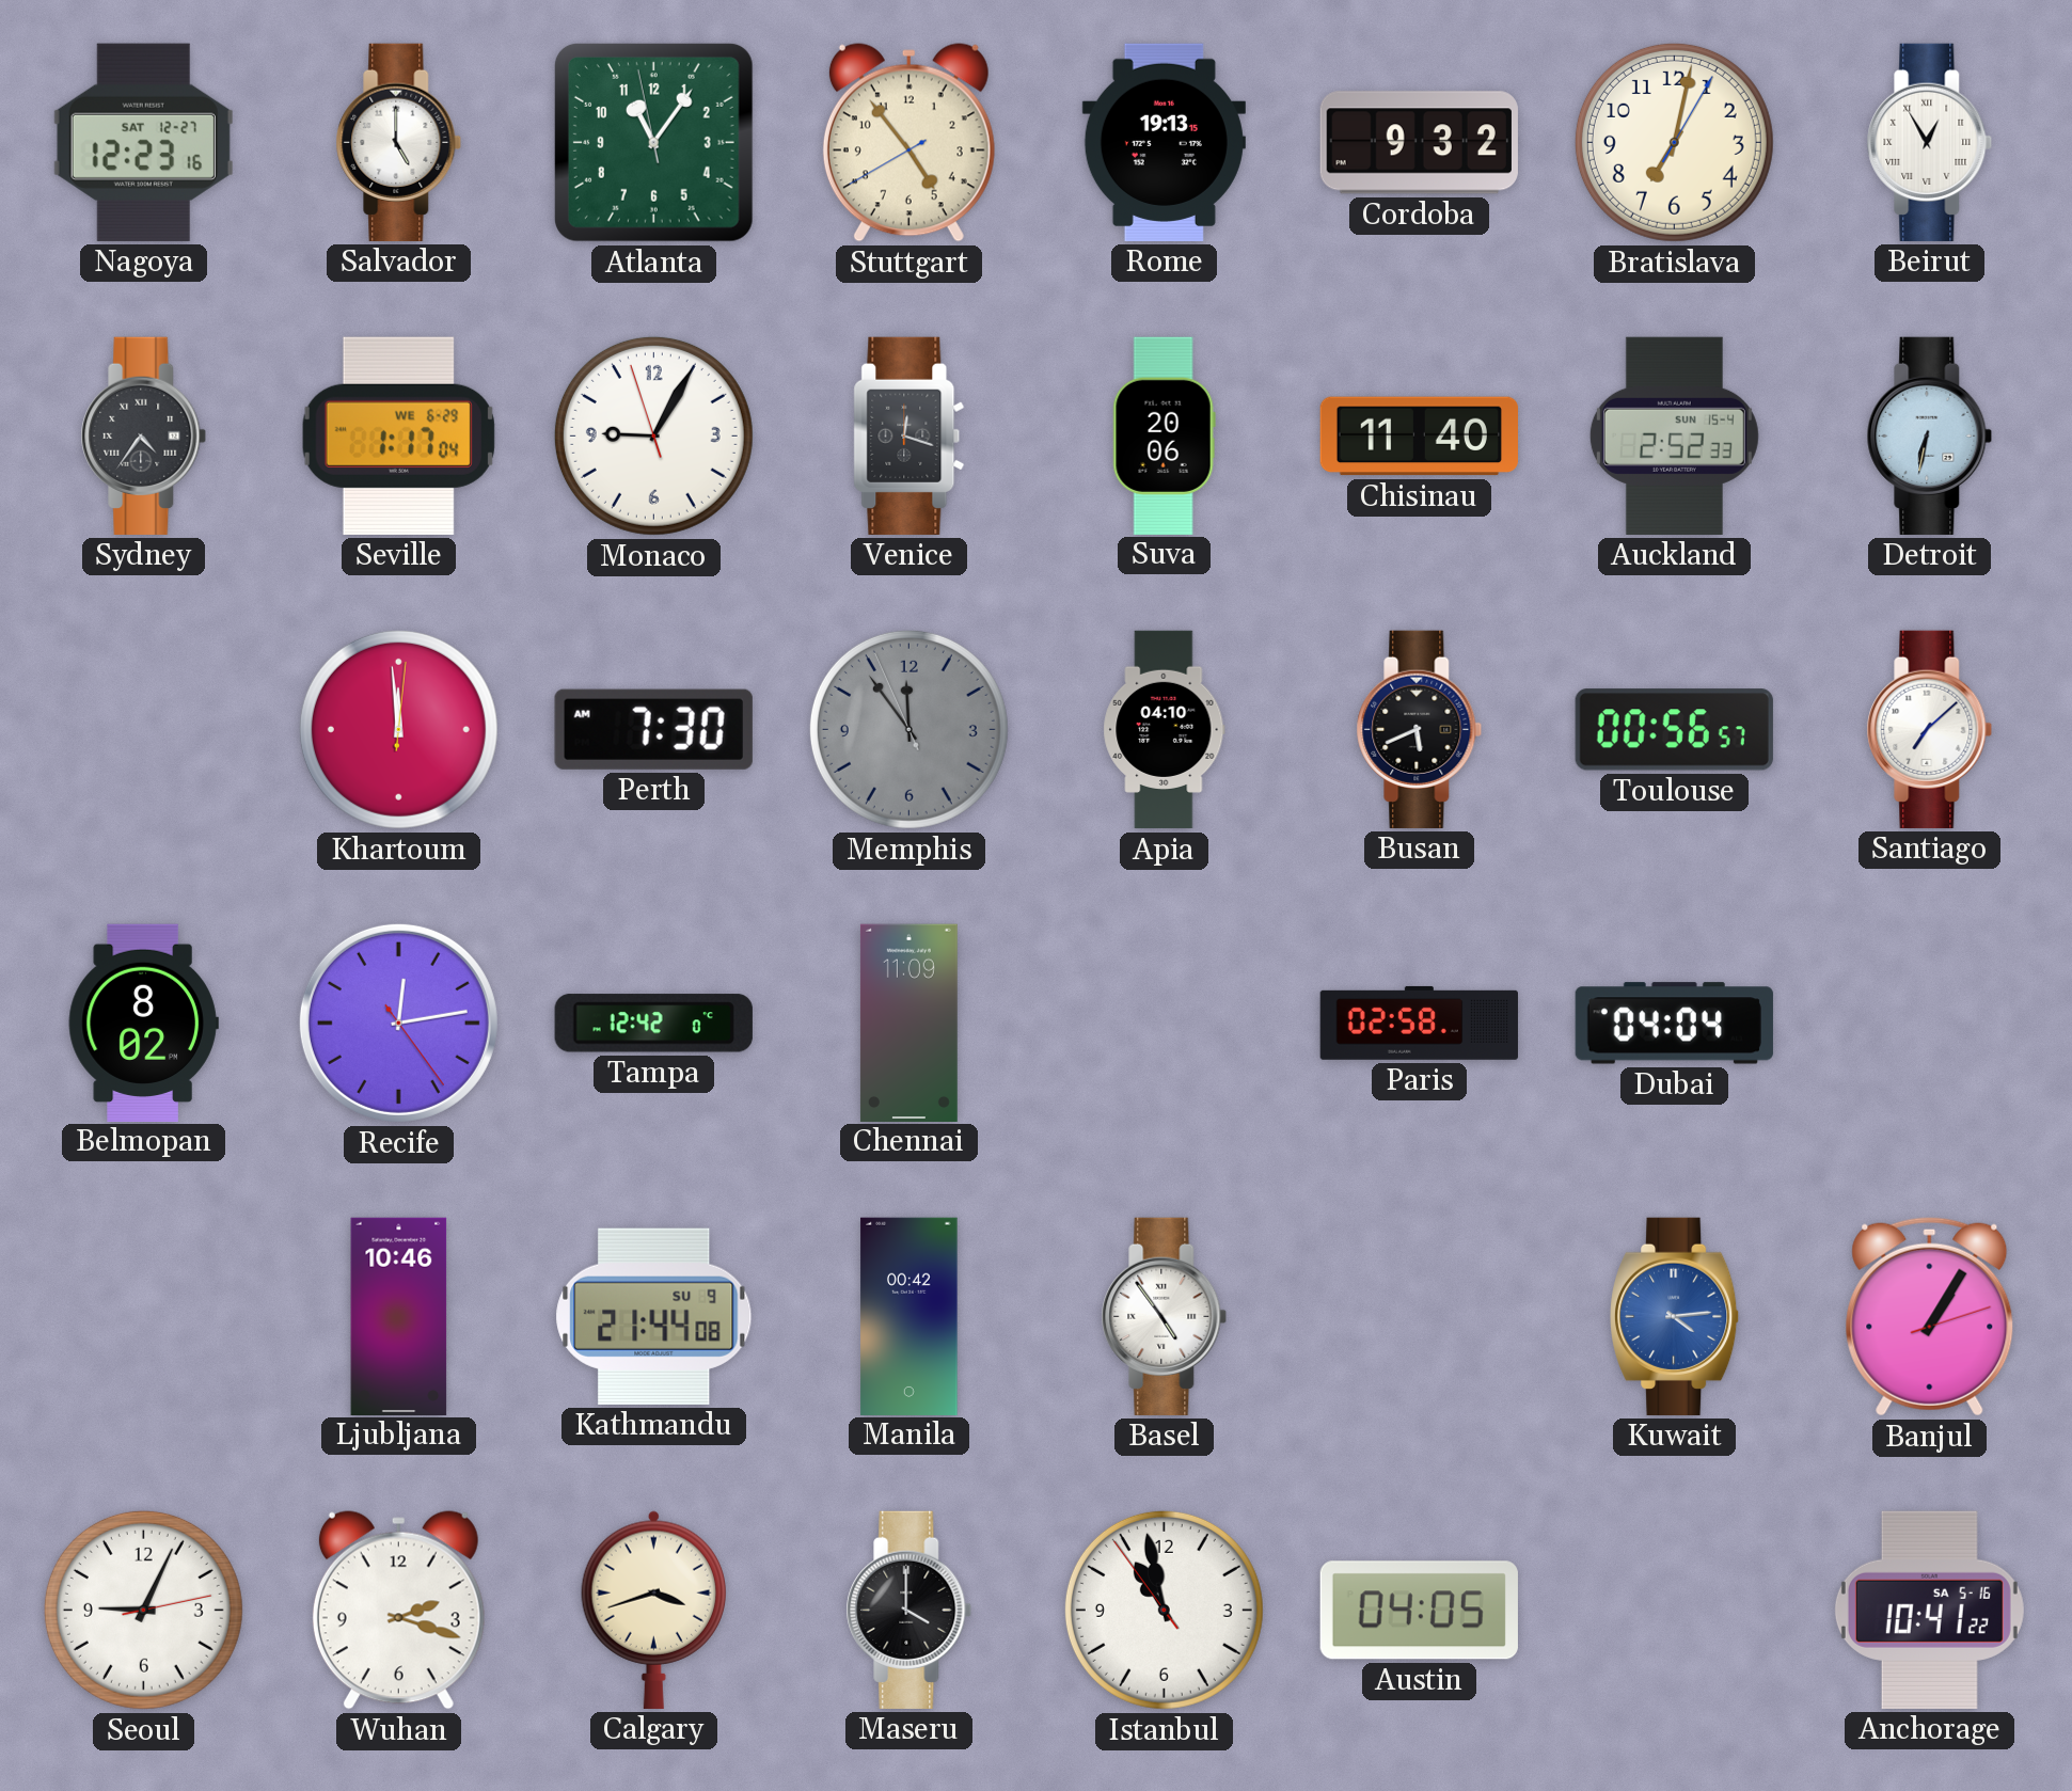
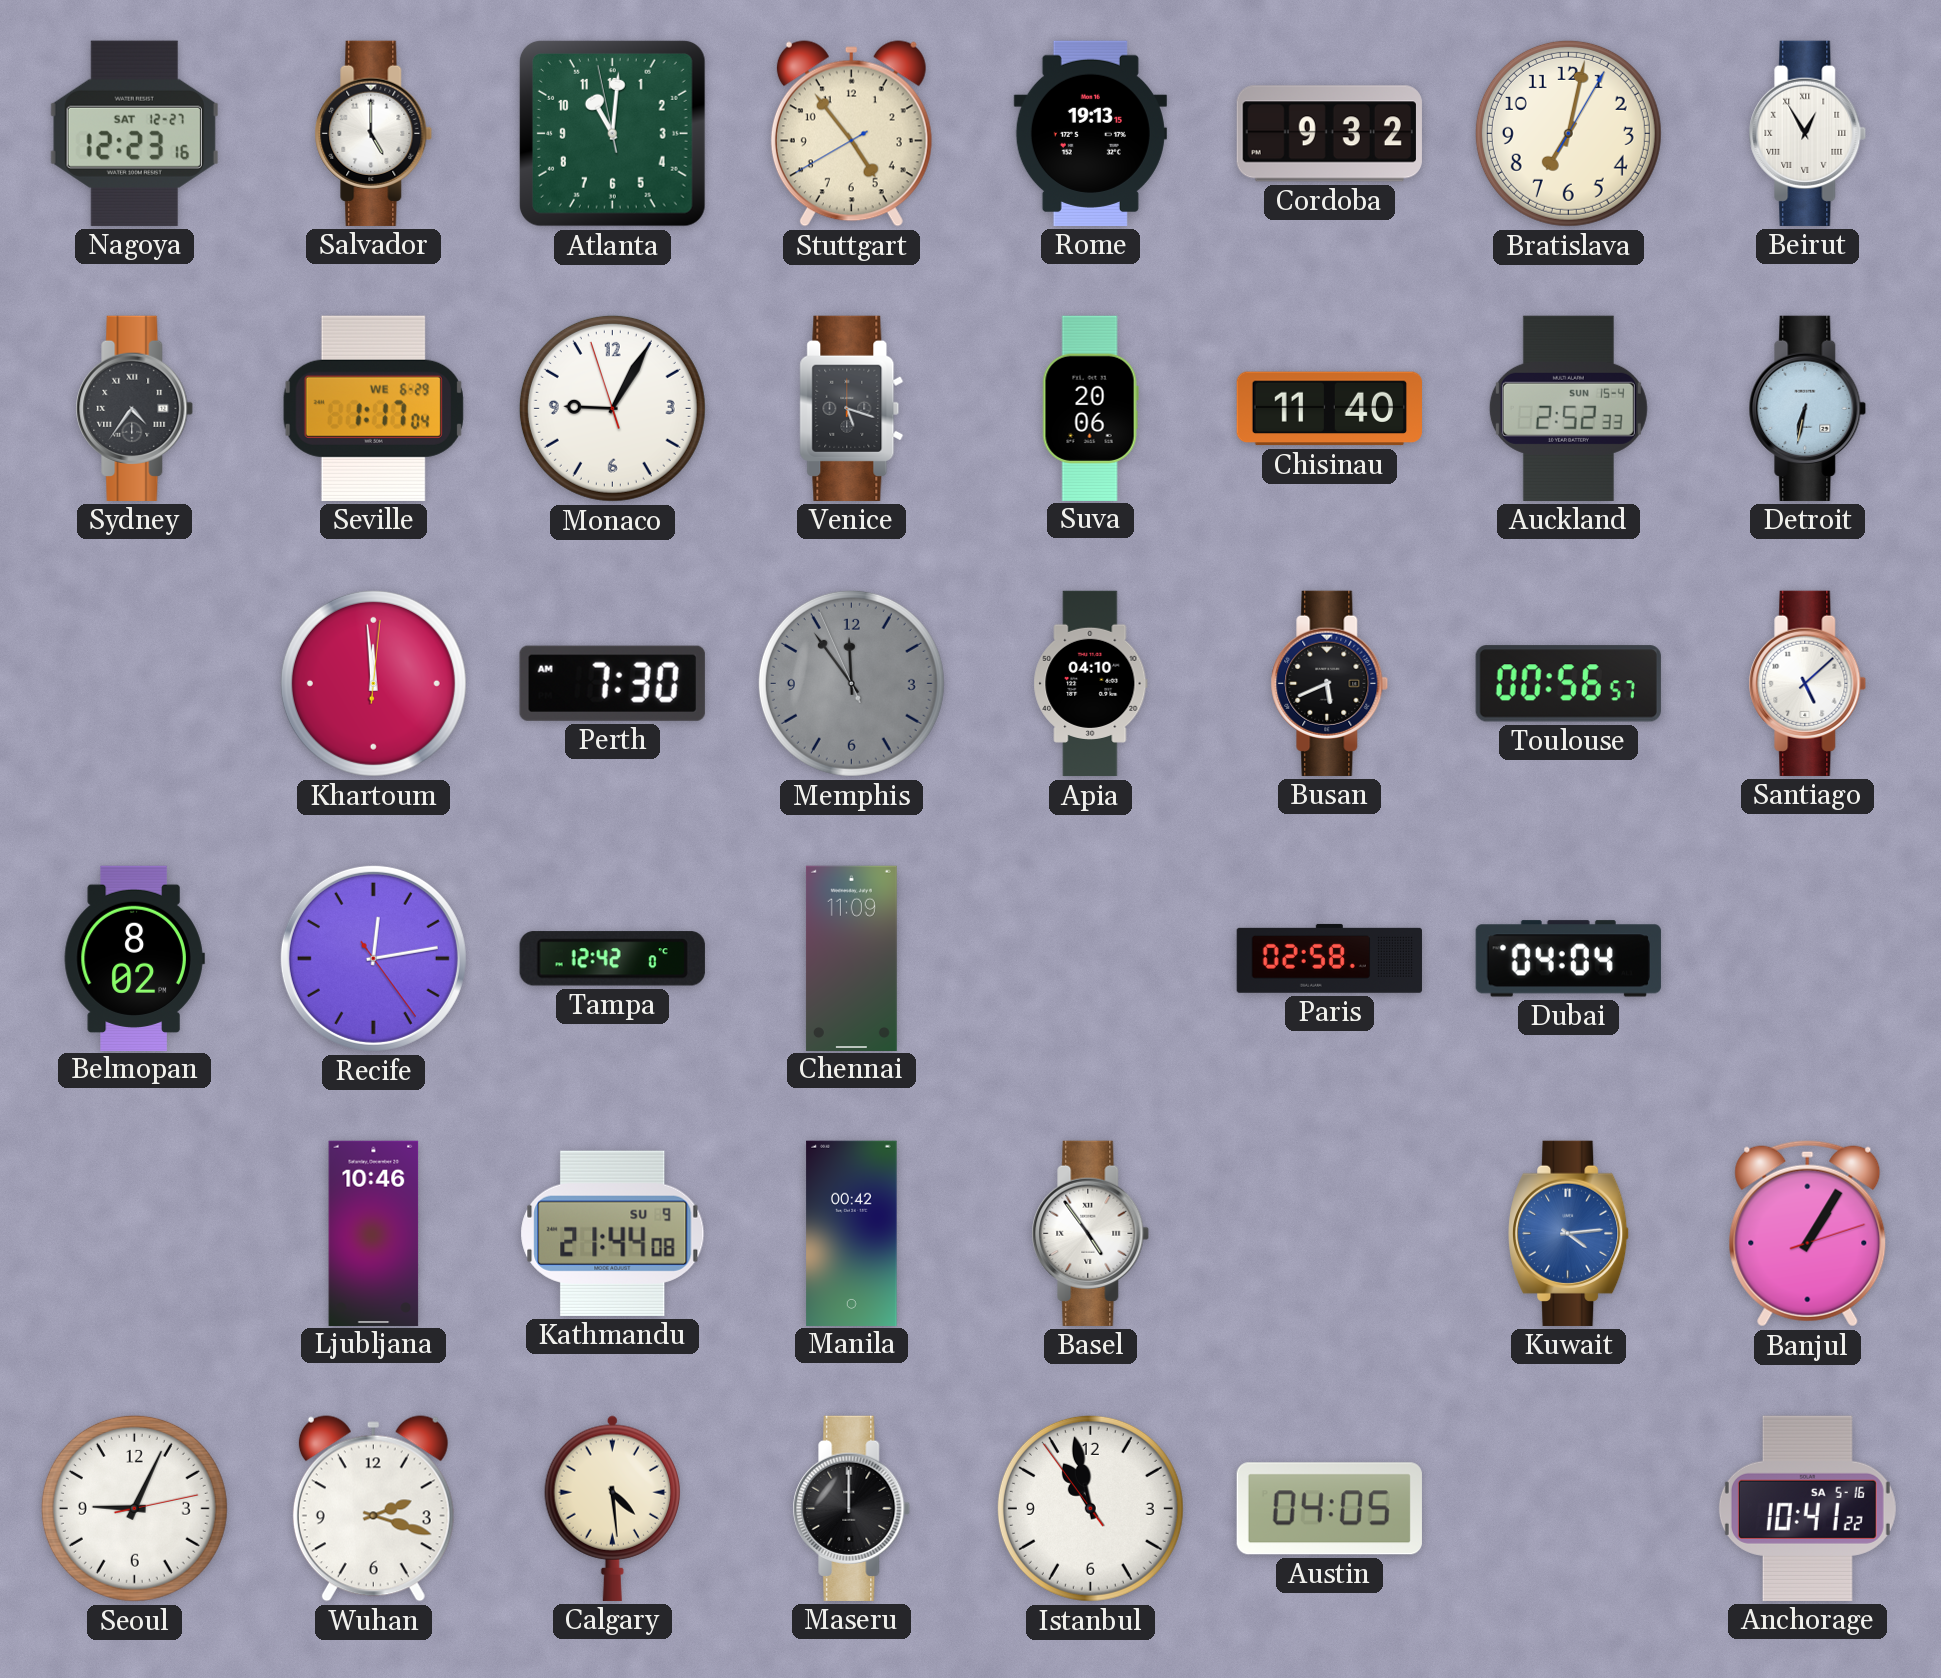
Atlanta: 11:05 -> 11:00 (612, 133)
Venice: 12:18 -> 5:18 (852, 408)
Santiago: 7:08 -> 5:08 (1808, 683)
Calgary: 3:42 -> 4:29 (612, 1508)
Maseru: 4:00 -> 12:00 (852, 1508)
